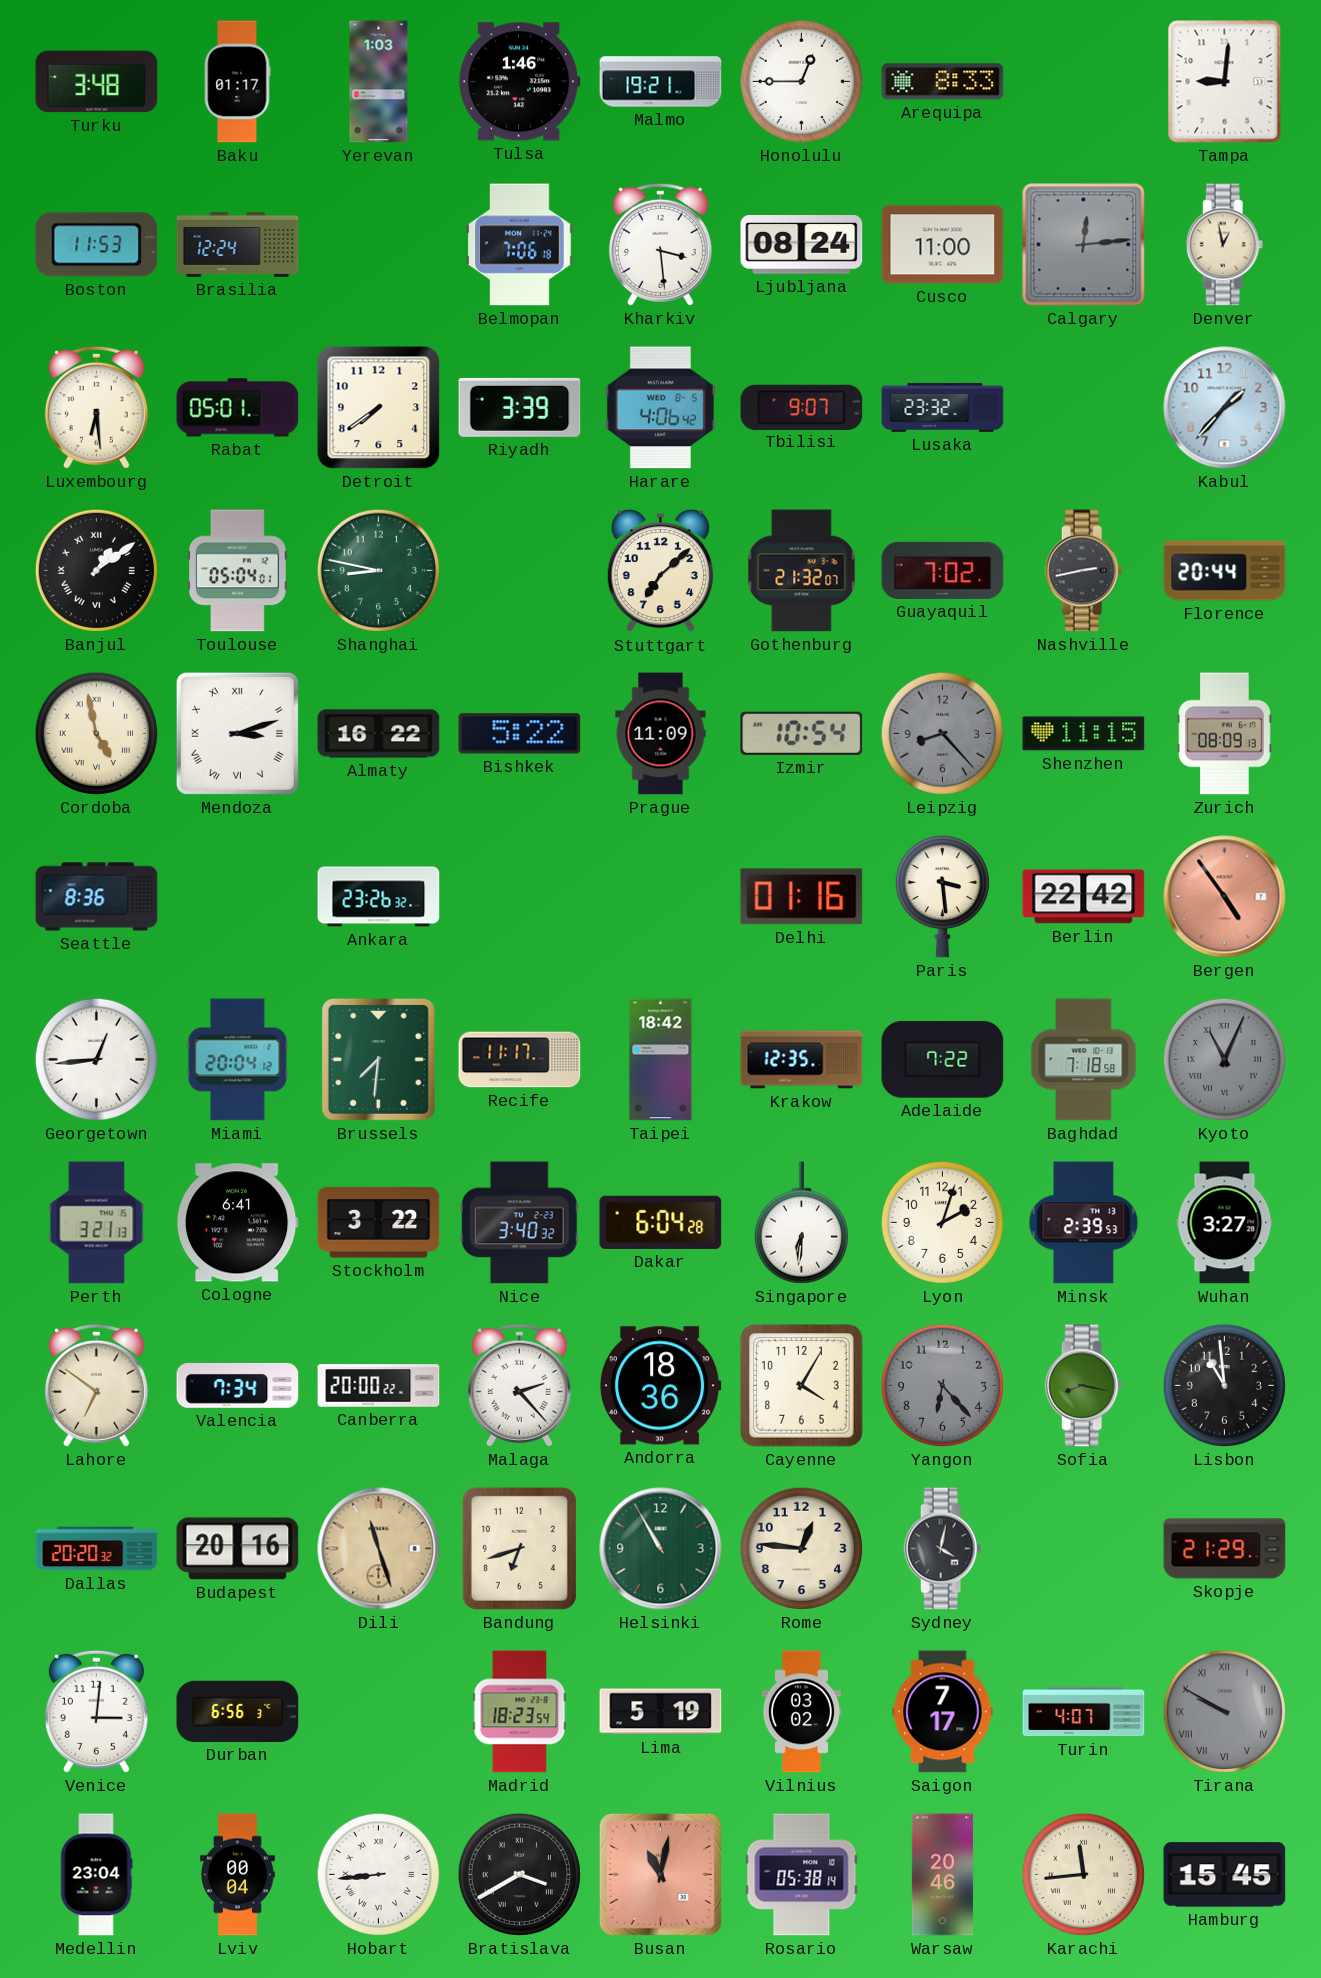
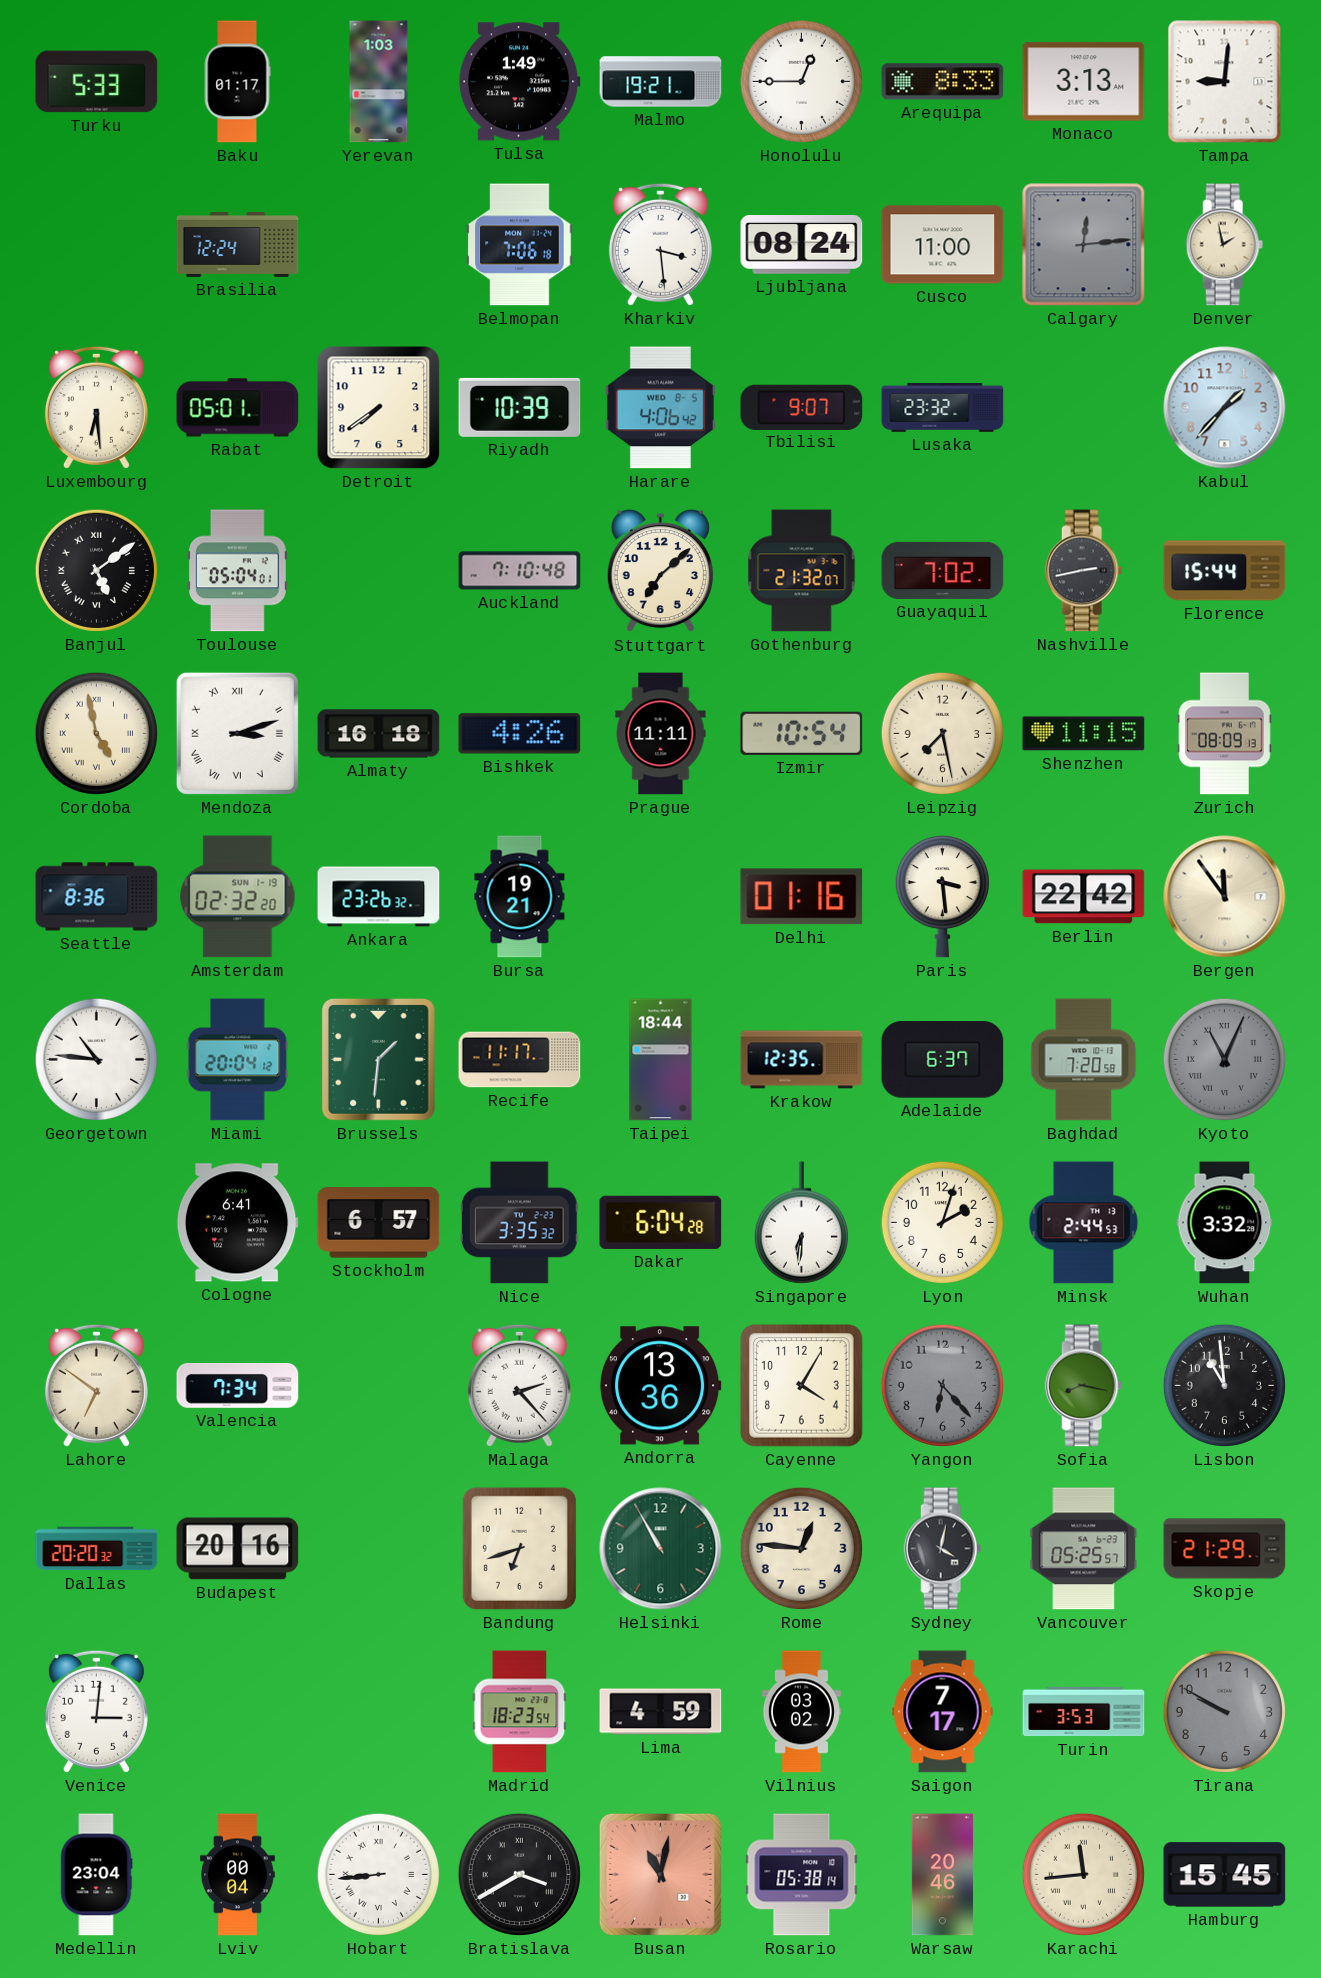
Turku: 3:48 -> 5:33 (97, 82)
Tulsa: 1:46 -> 1:49 (519, 82)
Monaco: none -> 3:13 (1084, 82)
Boston: 11:53 -> none (97, 245)
Denver: 12:58 -> 1:58 (1225, 245)
Riyadh: 3:39 -> 10:39 (520, 407)
Banjul: 1:09 -> 5:09 (96, 570)
Shanghai: 8:47 -> none (378, 570)
Auckland: none -> 7:10 (520, 571)
Florence: 20:44 -> 15:44 (1225, 571)
Almaty: 16:22 -> 16:18 (379, 734)
Bishkek: 5:22 -> 4:26 (520, 734)
Prague: 11:09 -> 11:11 (661, 734)
Leipzig: 8:23 -> 7:28 (942, 733)
Leipzig dial: grey -> cream (942, 733)
Amsterdam: none -> 02:32 (238, 897)
Bursa: none -> 19:21 (520, 897)
Bergen: 4:54 -> 11:54 (1225, 897)
Bergen dial: salmon -> cream (1225, 897)
Georgetown: 12:44 -> 10:46 (96, 1059)
Brussels: 7:31 -> 1:31 (378, 1060)
Taipei: 18:42 -> 18:44 (661, 1060)
Adelaide: 7:22 -> 6:37 (943, 1060)
Baghdad: 7:18 -> 7:20 (1084, 1060)
Perth: 3:21 -> none (97, 1223)
Stockholm: 3:22 -> 6:57 (379, 1223)
Nice: 3:40 -> 3:35 (519, 1223)
Minsk: 2:39 -> 2:44 (1084, 1223)
Wuhan: 3:27 -> 3:32 (1225, 1223)
Canberra: 20:00 -> none (379, 1386)
Andorra: 18:36 -> 13:36 (660, 1386)
Dili: 11:27 -> none (379, 1549)
Vancouver: none -> 05:25 (1084, 1549)
Durban: 6:56 -> none (238, 1711)
Lima: 5:19 -> 4:59 (661, 1712)
Turin: 4:07 -> 3:53 (1084, 1712)
Tirana numerals: Roman -> Arabic (1224, 1711)
